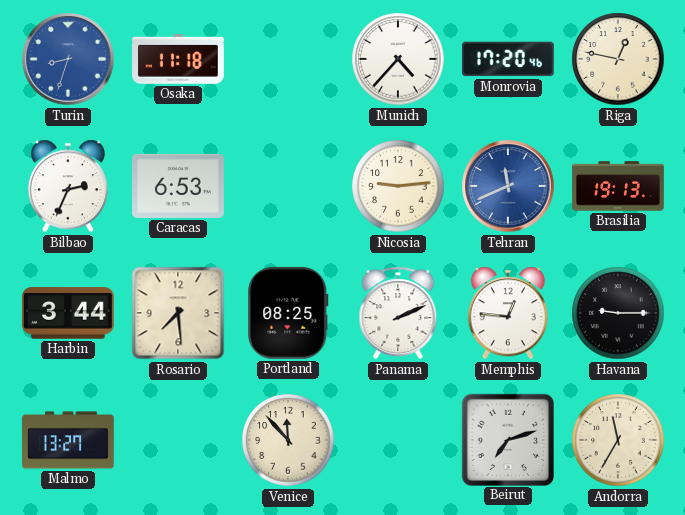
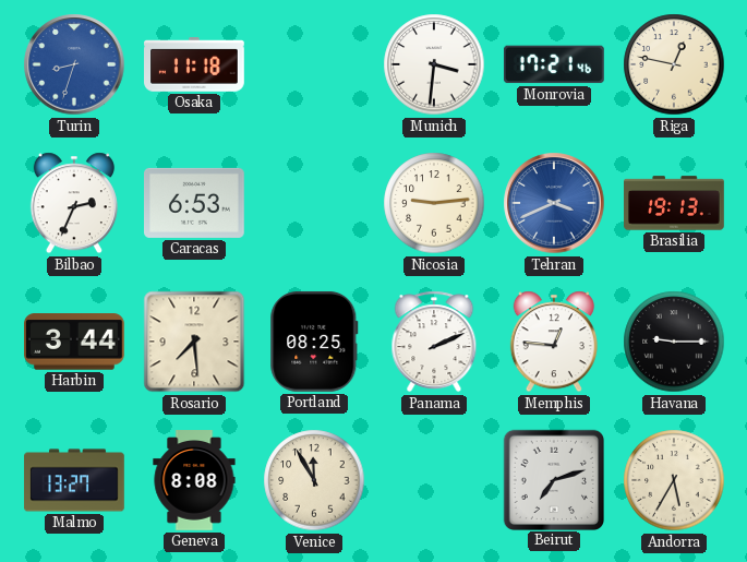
Munich: 4:37 -> 3:31 (434, 64)
Monrovia: 17:20 -> 17:21 (554, 64)
Tehran: 11:41 -> 3:41 (554, 203)
Geneva: none -> 8:08 (194, 480)
Venice: 11:53 -> 11:55 (314, 480)
Andorra: 11:35 -> 5:35 (674, 480)
